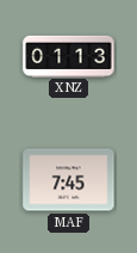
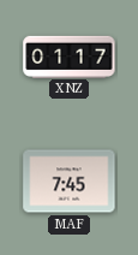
XNZ: 01:13 -> 01:17 (70, 57)
